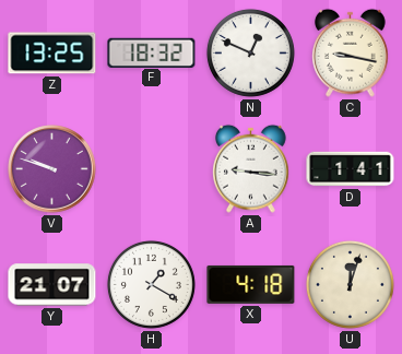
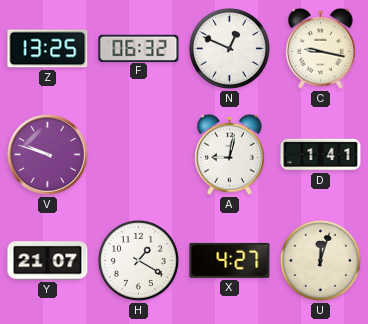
F: 18:32 -> 06:32 (139, 48)
A: 9:16 -> 9:02 (230, 154)
X: 4:18 -> 4:27 (230, 260)
